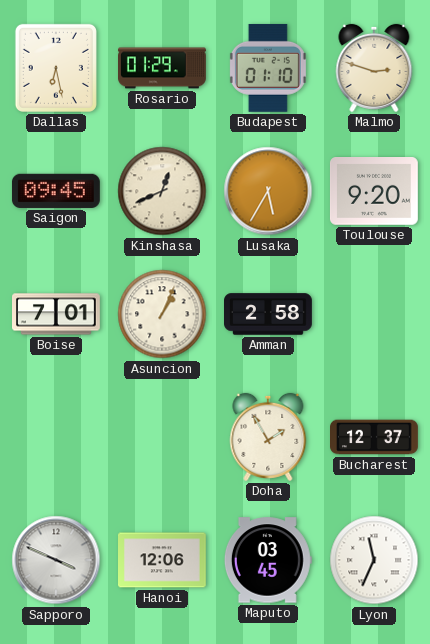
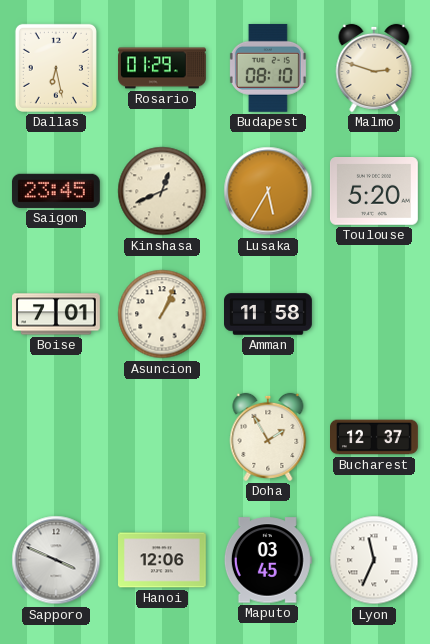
Budapest: 01:10 -> 08:10 (268, 68)
Saigon: 09:45 -> 23:45 (56, 191)
Toulouse: 9:20 -> 5:20 (374, 192)
Amman: 2:58 -> 11:58 (269, 314)
